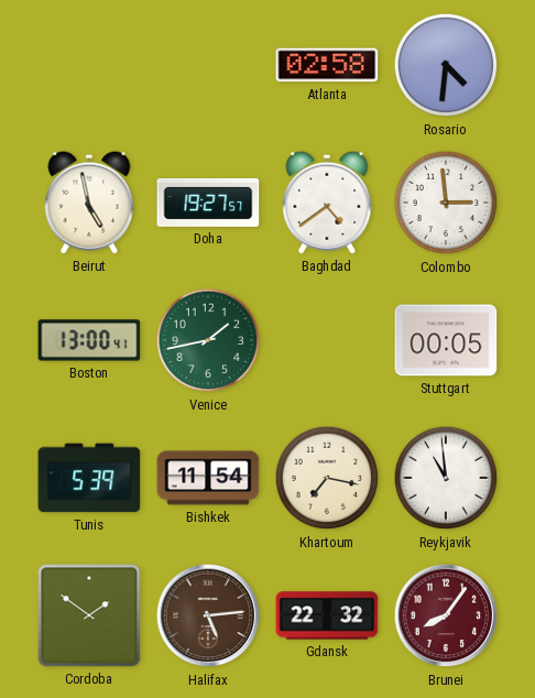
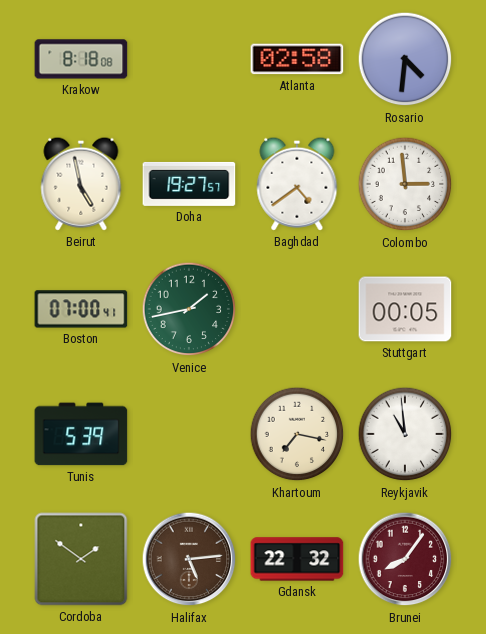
Krakow: none -> 8:18 (81, 59)
Boston: 13:00 -> 07:00 (81, 309)
Bishkek: 11:54 -> none (208, 478)
